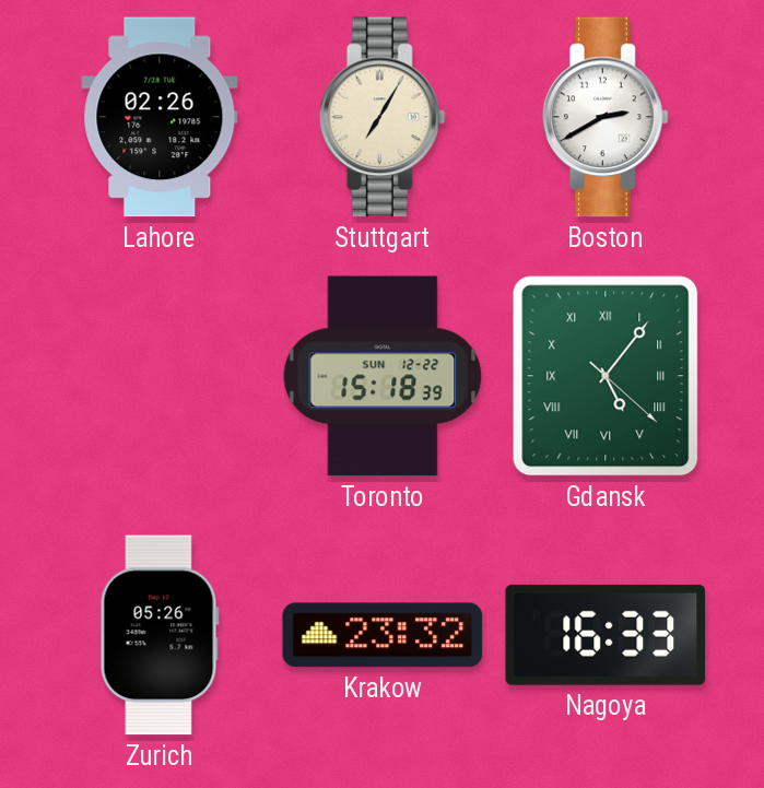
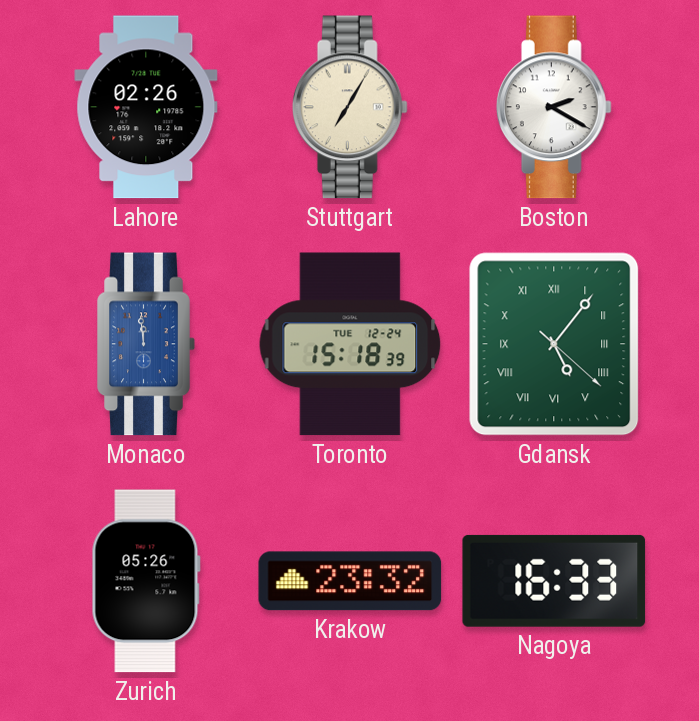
Boston: 2:40 -> 2:20 (554, 107)
Monaco: none -> 11:59 (146, 344)
Toronto date: SUN 12-22 -> TUE 12-24 (350, 344)
